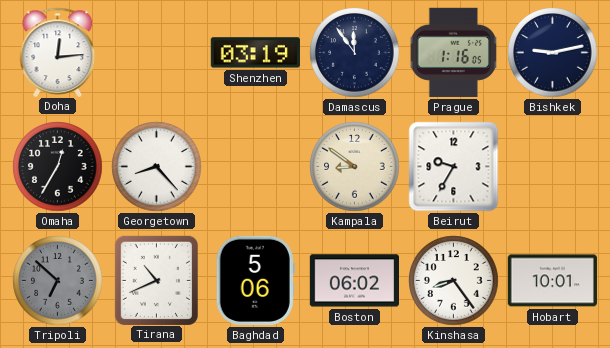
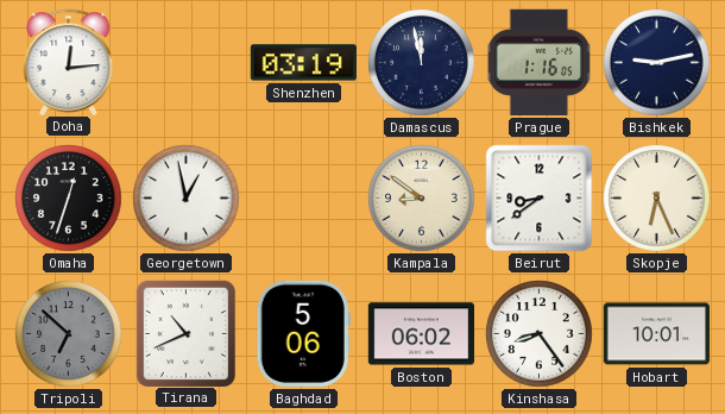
Damascus: 11:54 -> 11:58 (422, 63)
Omaha: 12:35 -> 12:33 (69, 199)
Georgetown: 8:23 -> 12:58 (187, 199)
Beirut: 9:35 -> 8:39 (540, 199)
Skopje: none -> 6:26 (657, 199)
